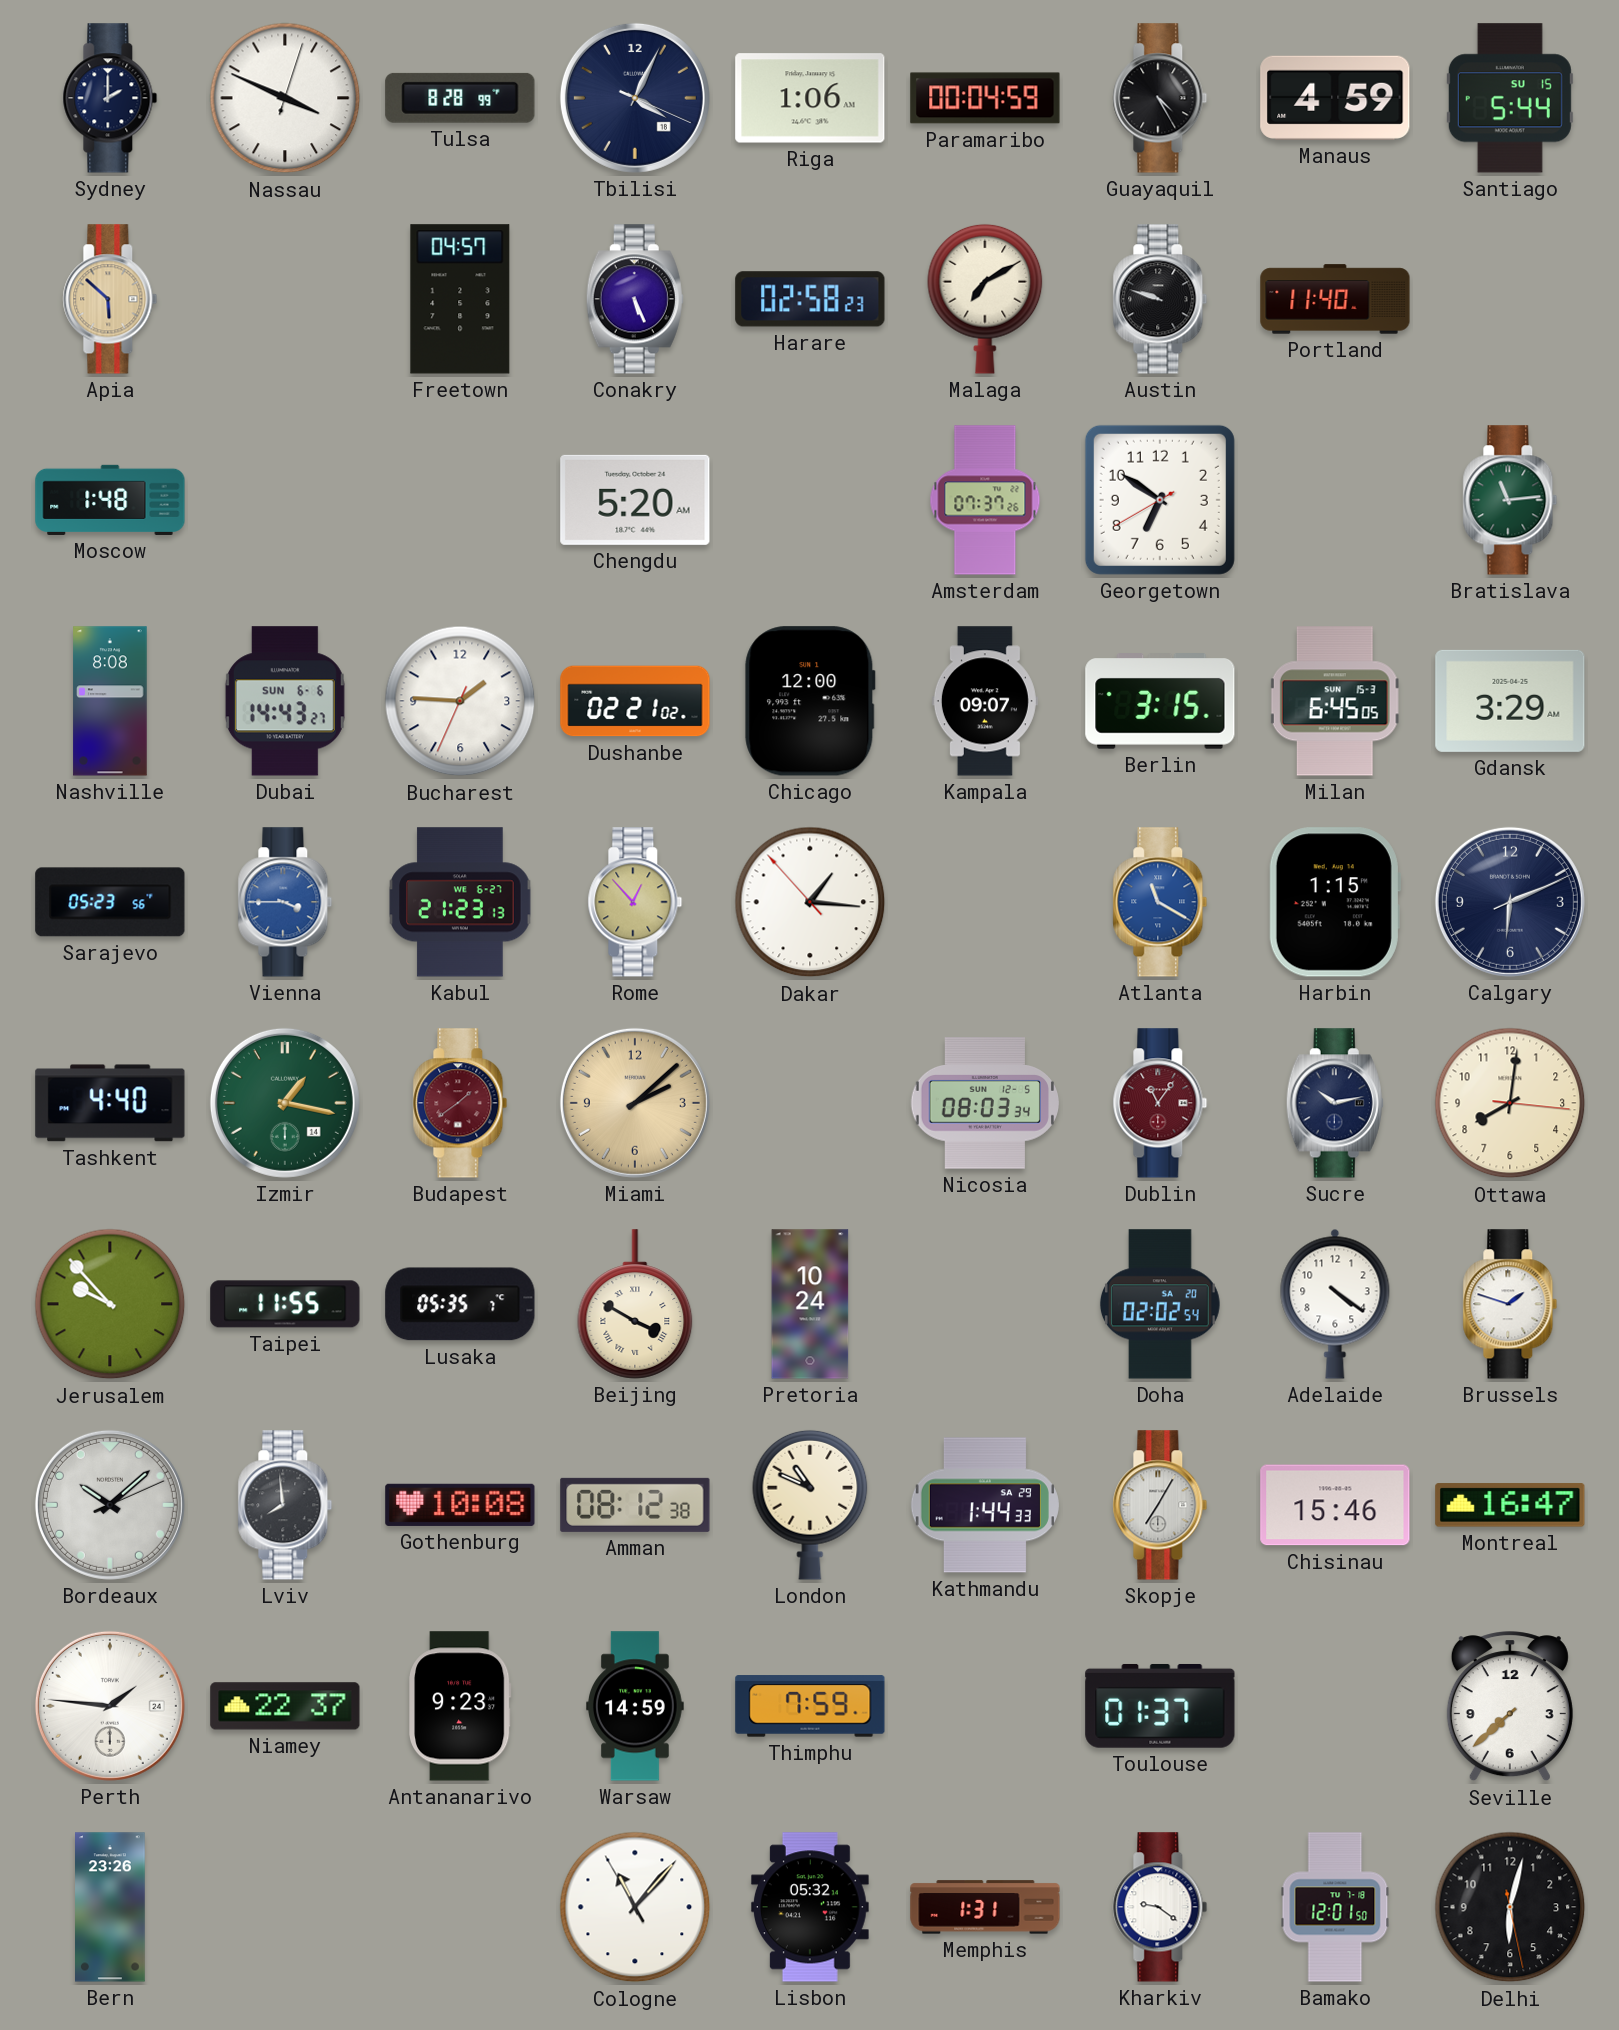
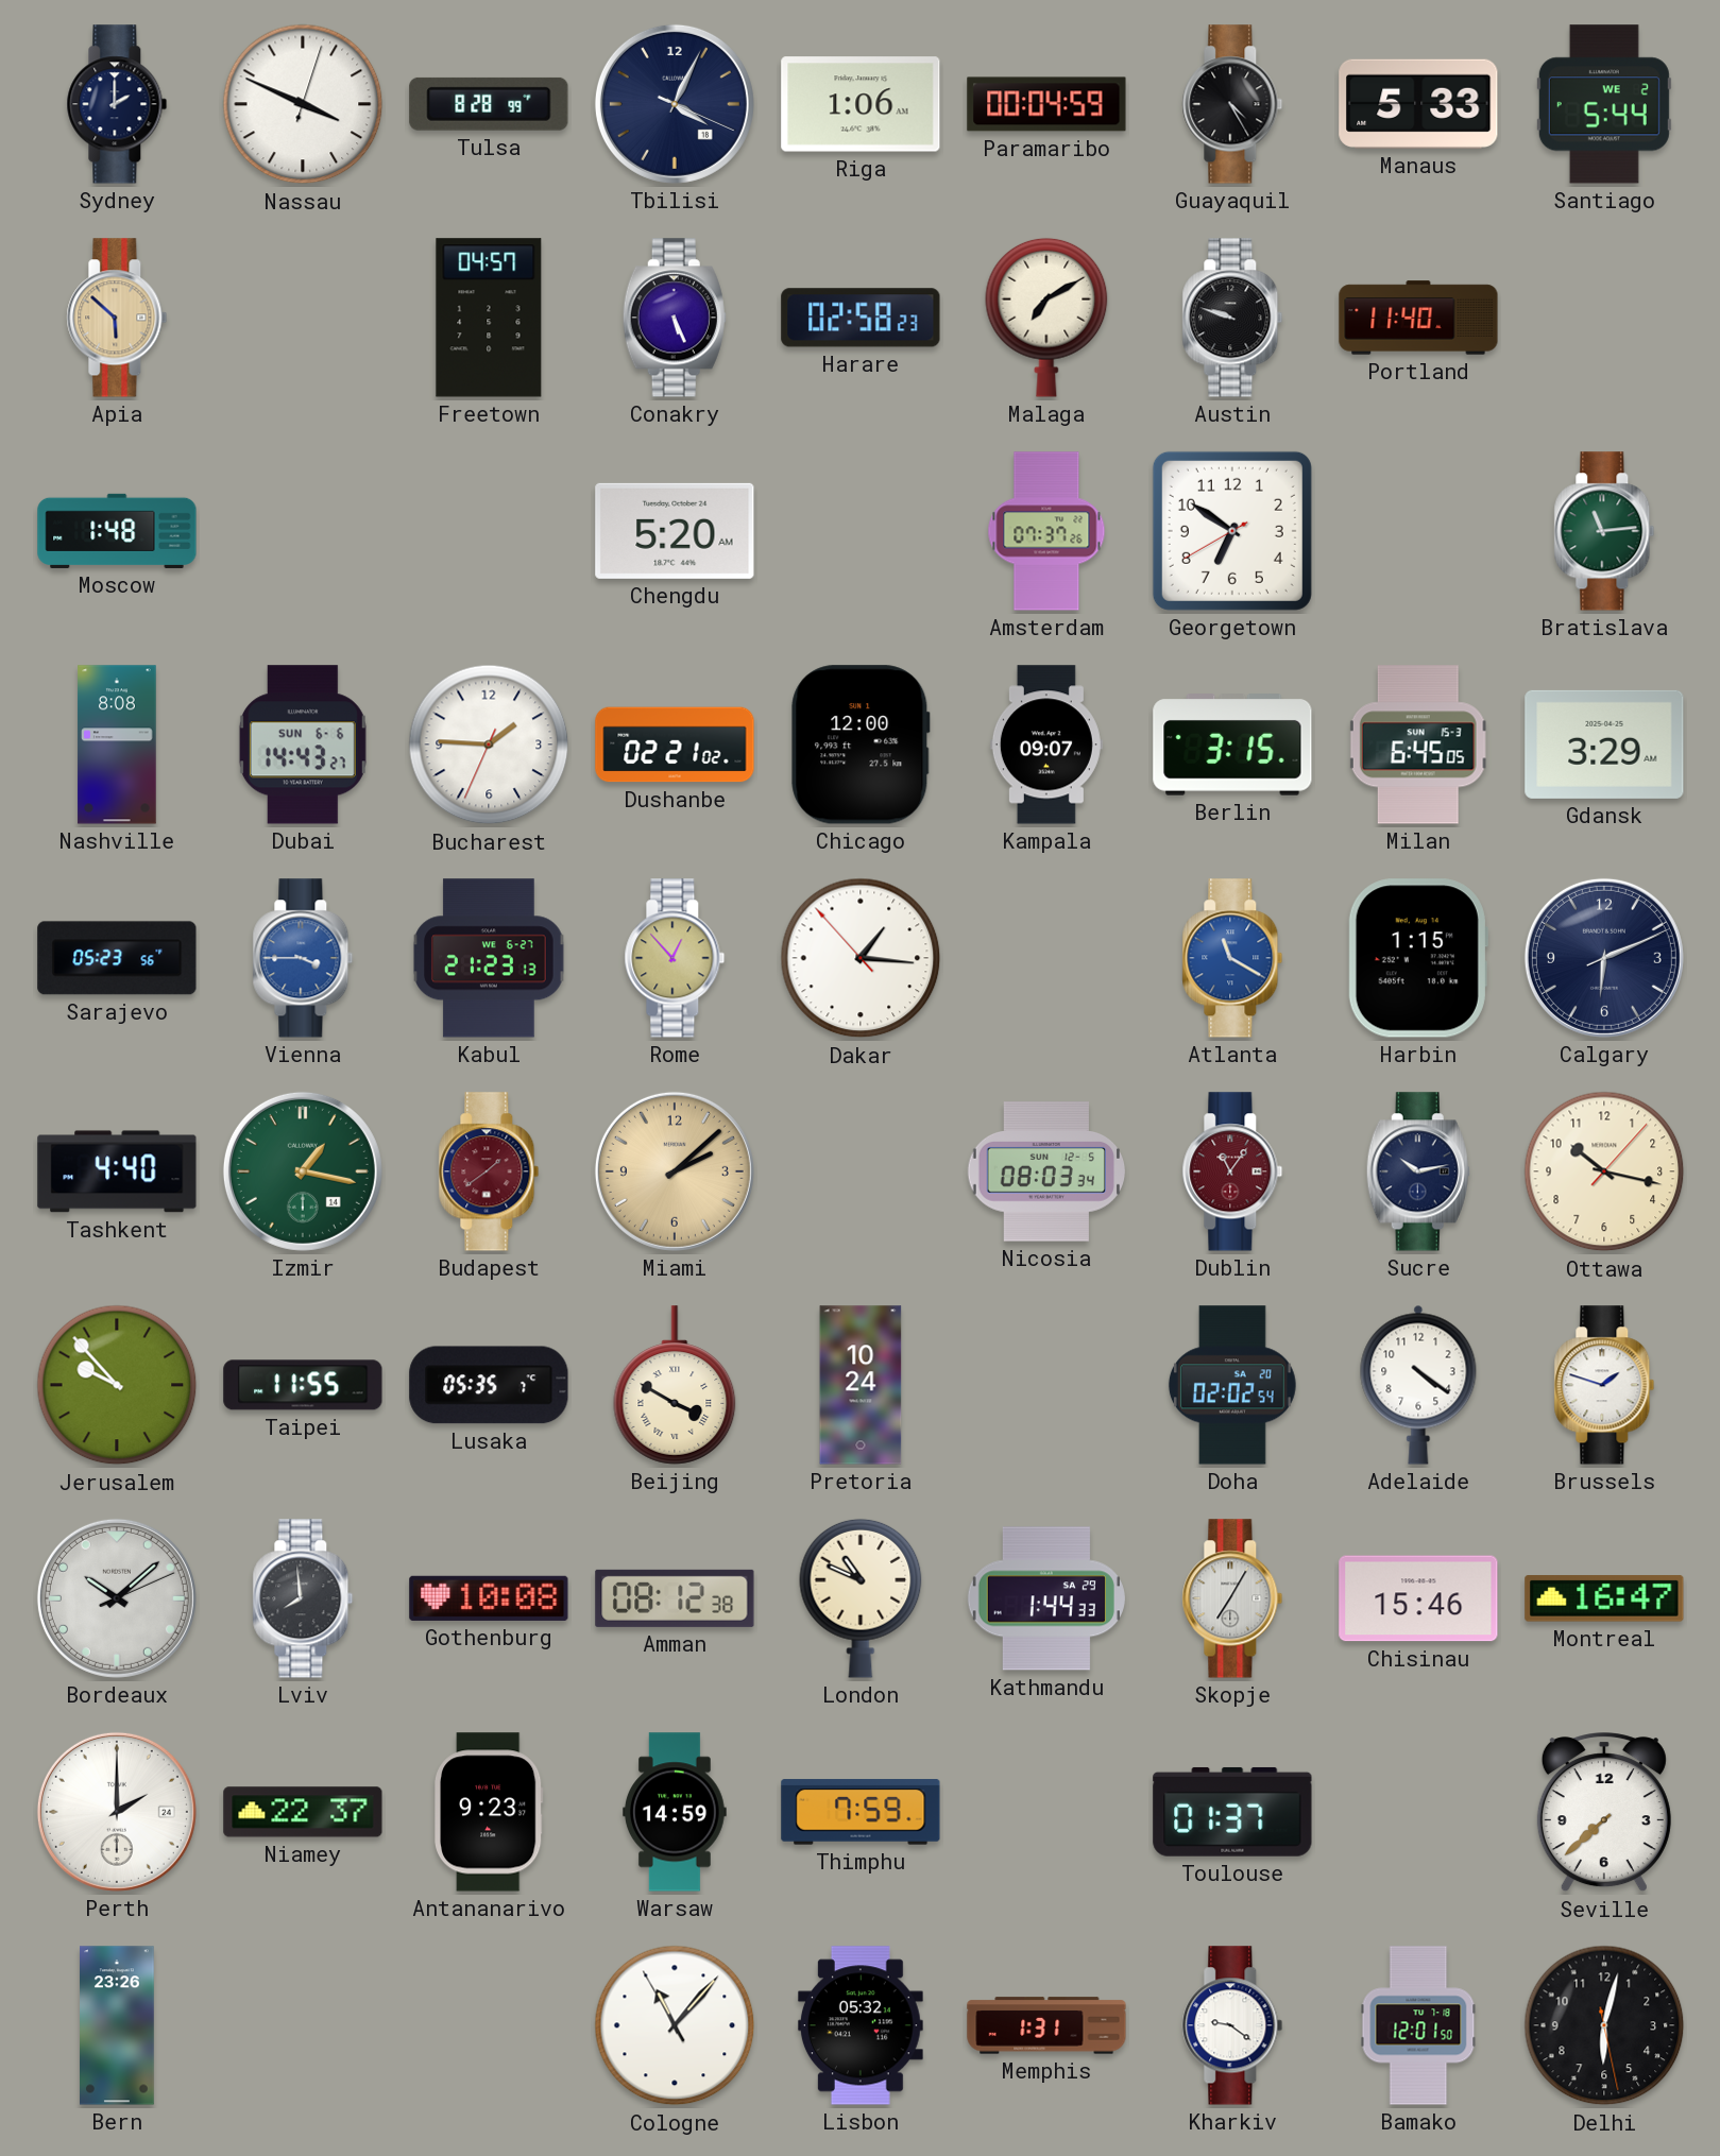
Manaus: 4:59 -> 5:33 (1418, 104)
Santiago date: SU 15 -> WE 2 (1604, 104)
Ottawa: 8:01 -> 10:17 (1604, 1171)
Perth: 1:46 -> 2:00 (117, 1812)
